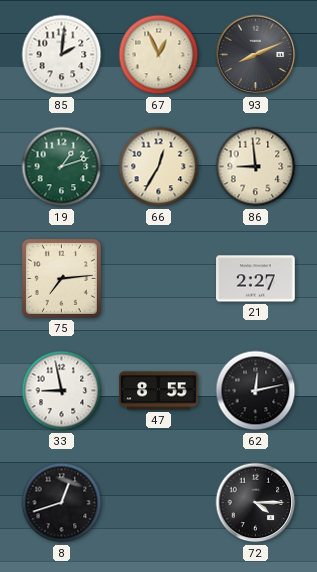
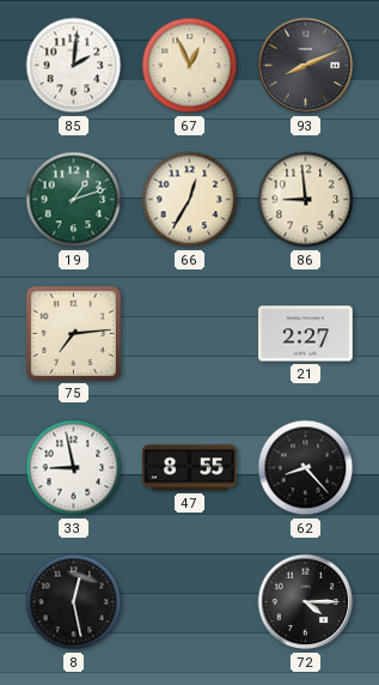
62: 12:13 -> 8:23 (306, 468)
8: 12:42 -> 12:28 (74, 602)
